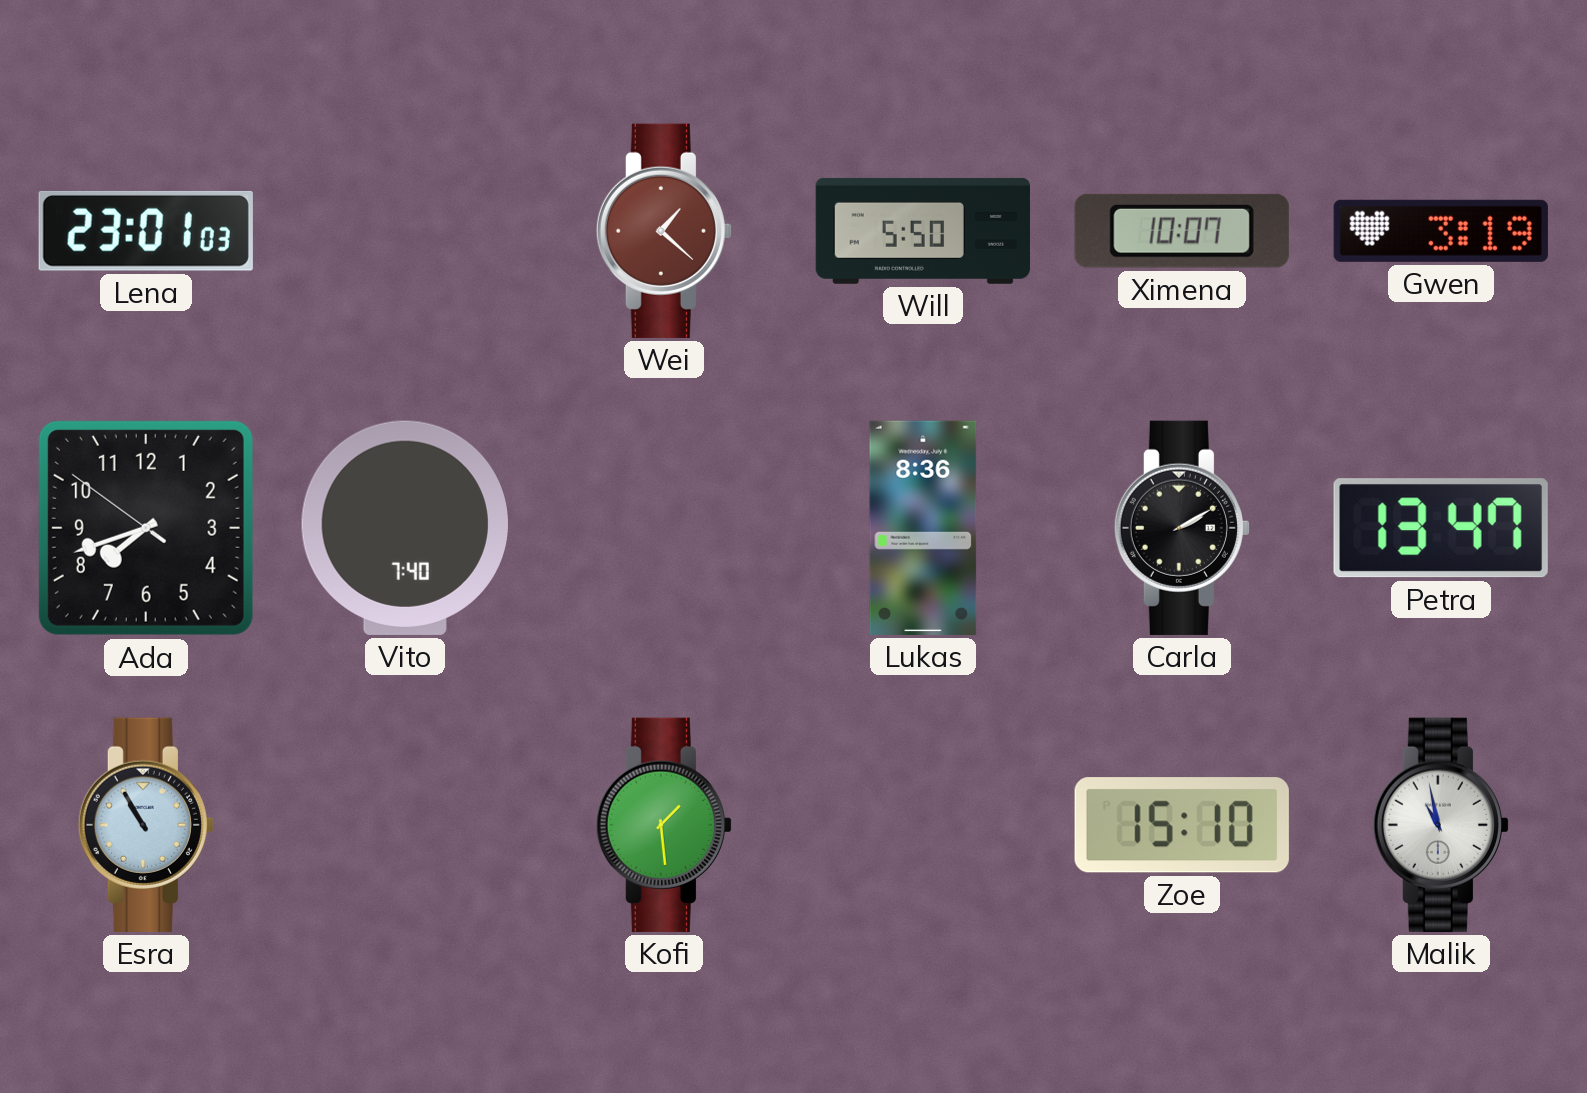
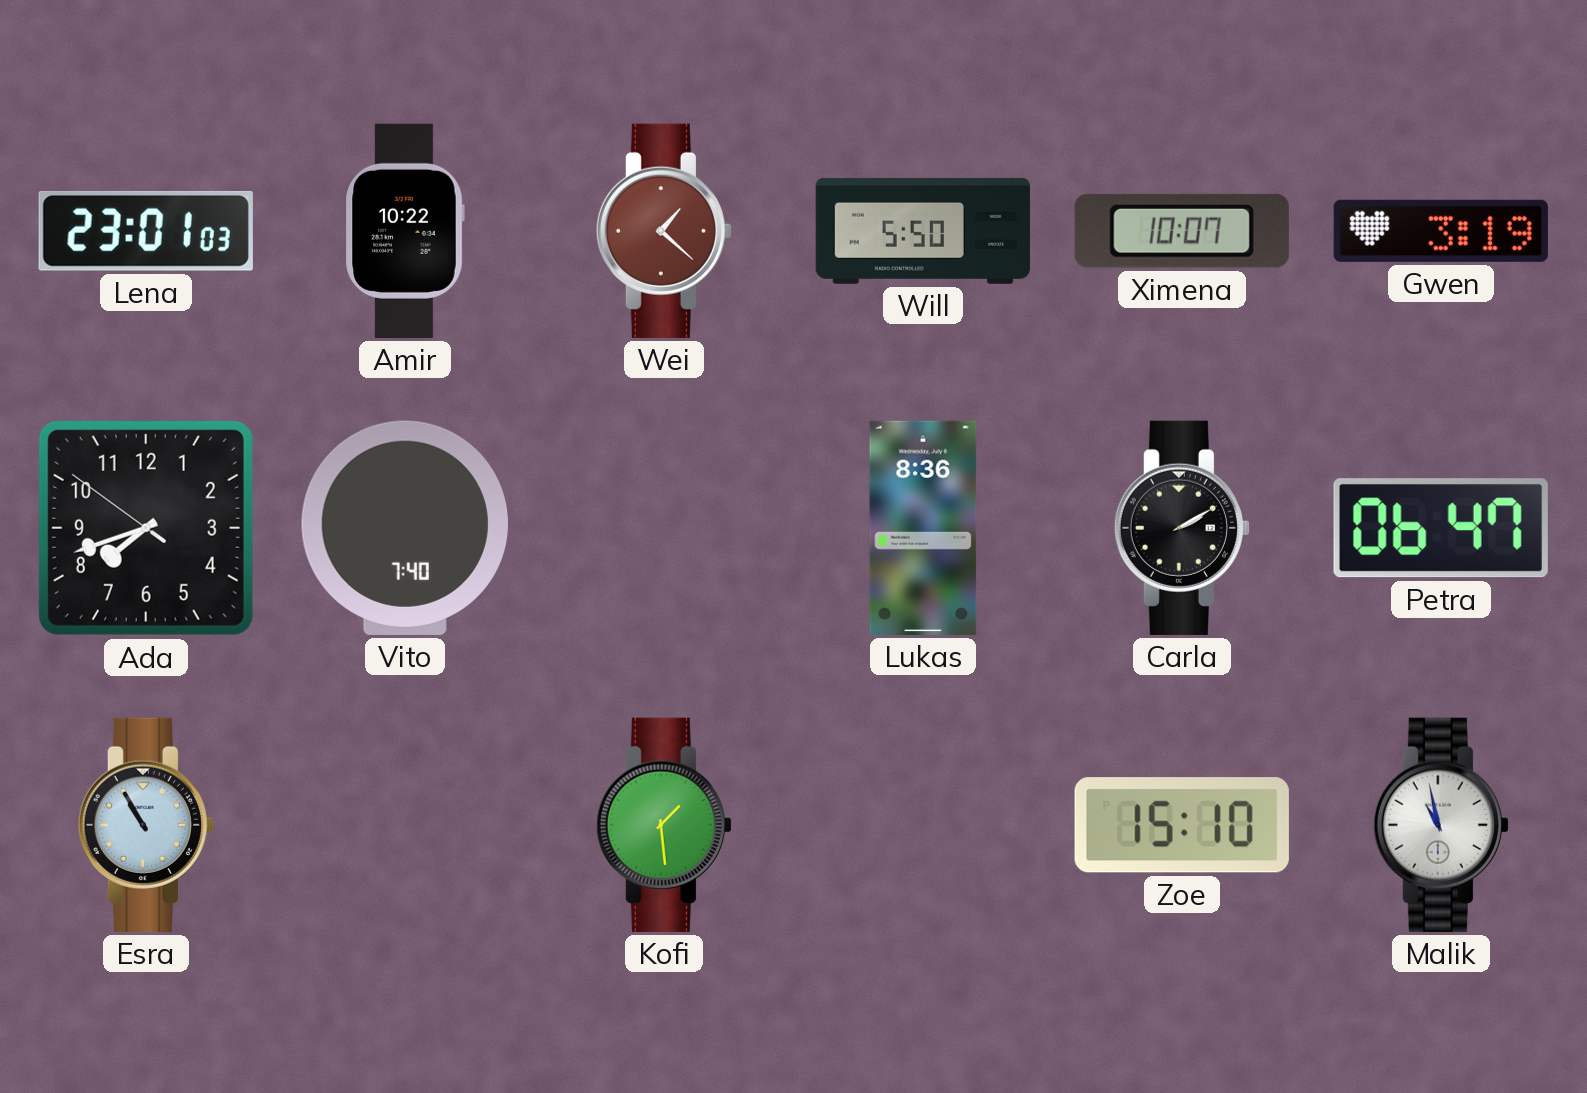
Amir: none -> 10:22 (405, 231)
Petra: 13:47 -> 06:47 (1441, 528)
